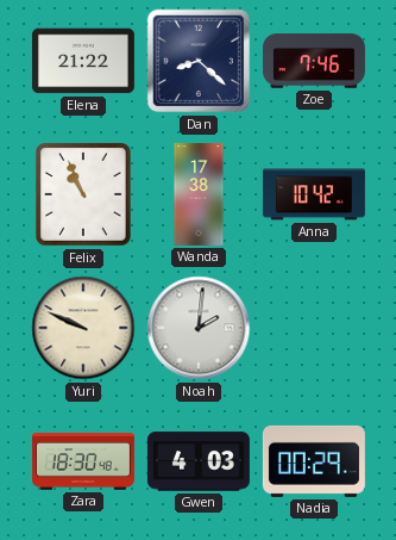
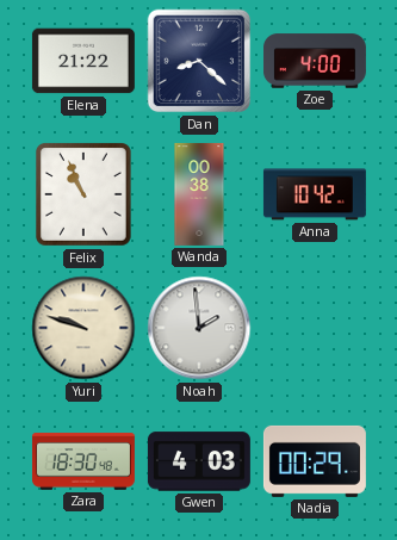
Zoe: 7:46 -> 4:00 (315, 61)
Wanda: 17:38 -> 00:38 (199, 194)
Yuri: 9:49 -> 9:48 (83, 328)
Noah: 2:01 -> 1:59 (199, 328)
